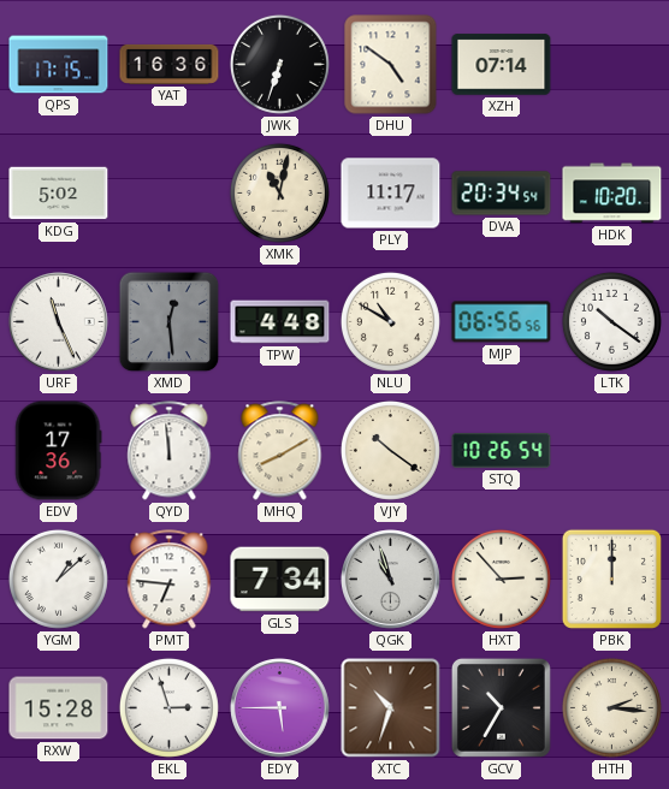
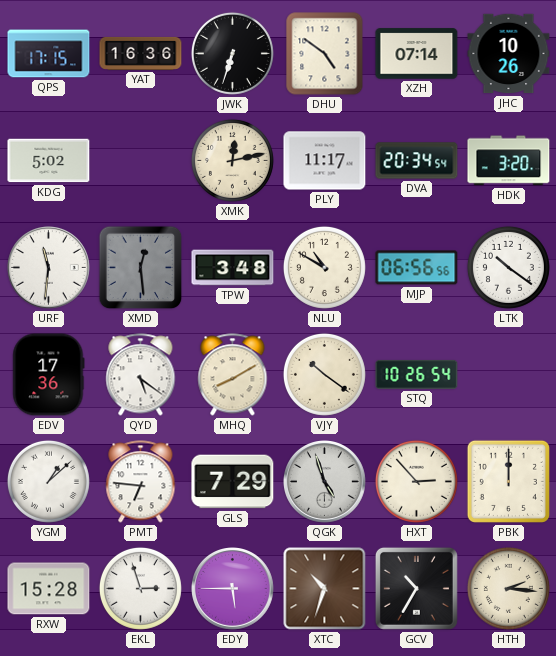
JHC: none -> 10:26 (509, 54)
XMK: 11:02 -> 12:13 (232, 160)
HDK: 10:20 -> 3:20 (509, 161)
URF: 11:26 -> 11:31 (49, 268)
TPW: 4:48 -> 3:48 (233, 268)
QYD: 11:59 -> 5:21 (141, 375)
GLS: 7:34 -> 7:29 (233, 482)
QGK: 10:57 -> 4:57 (325, 482)
